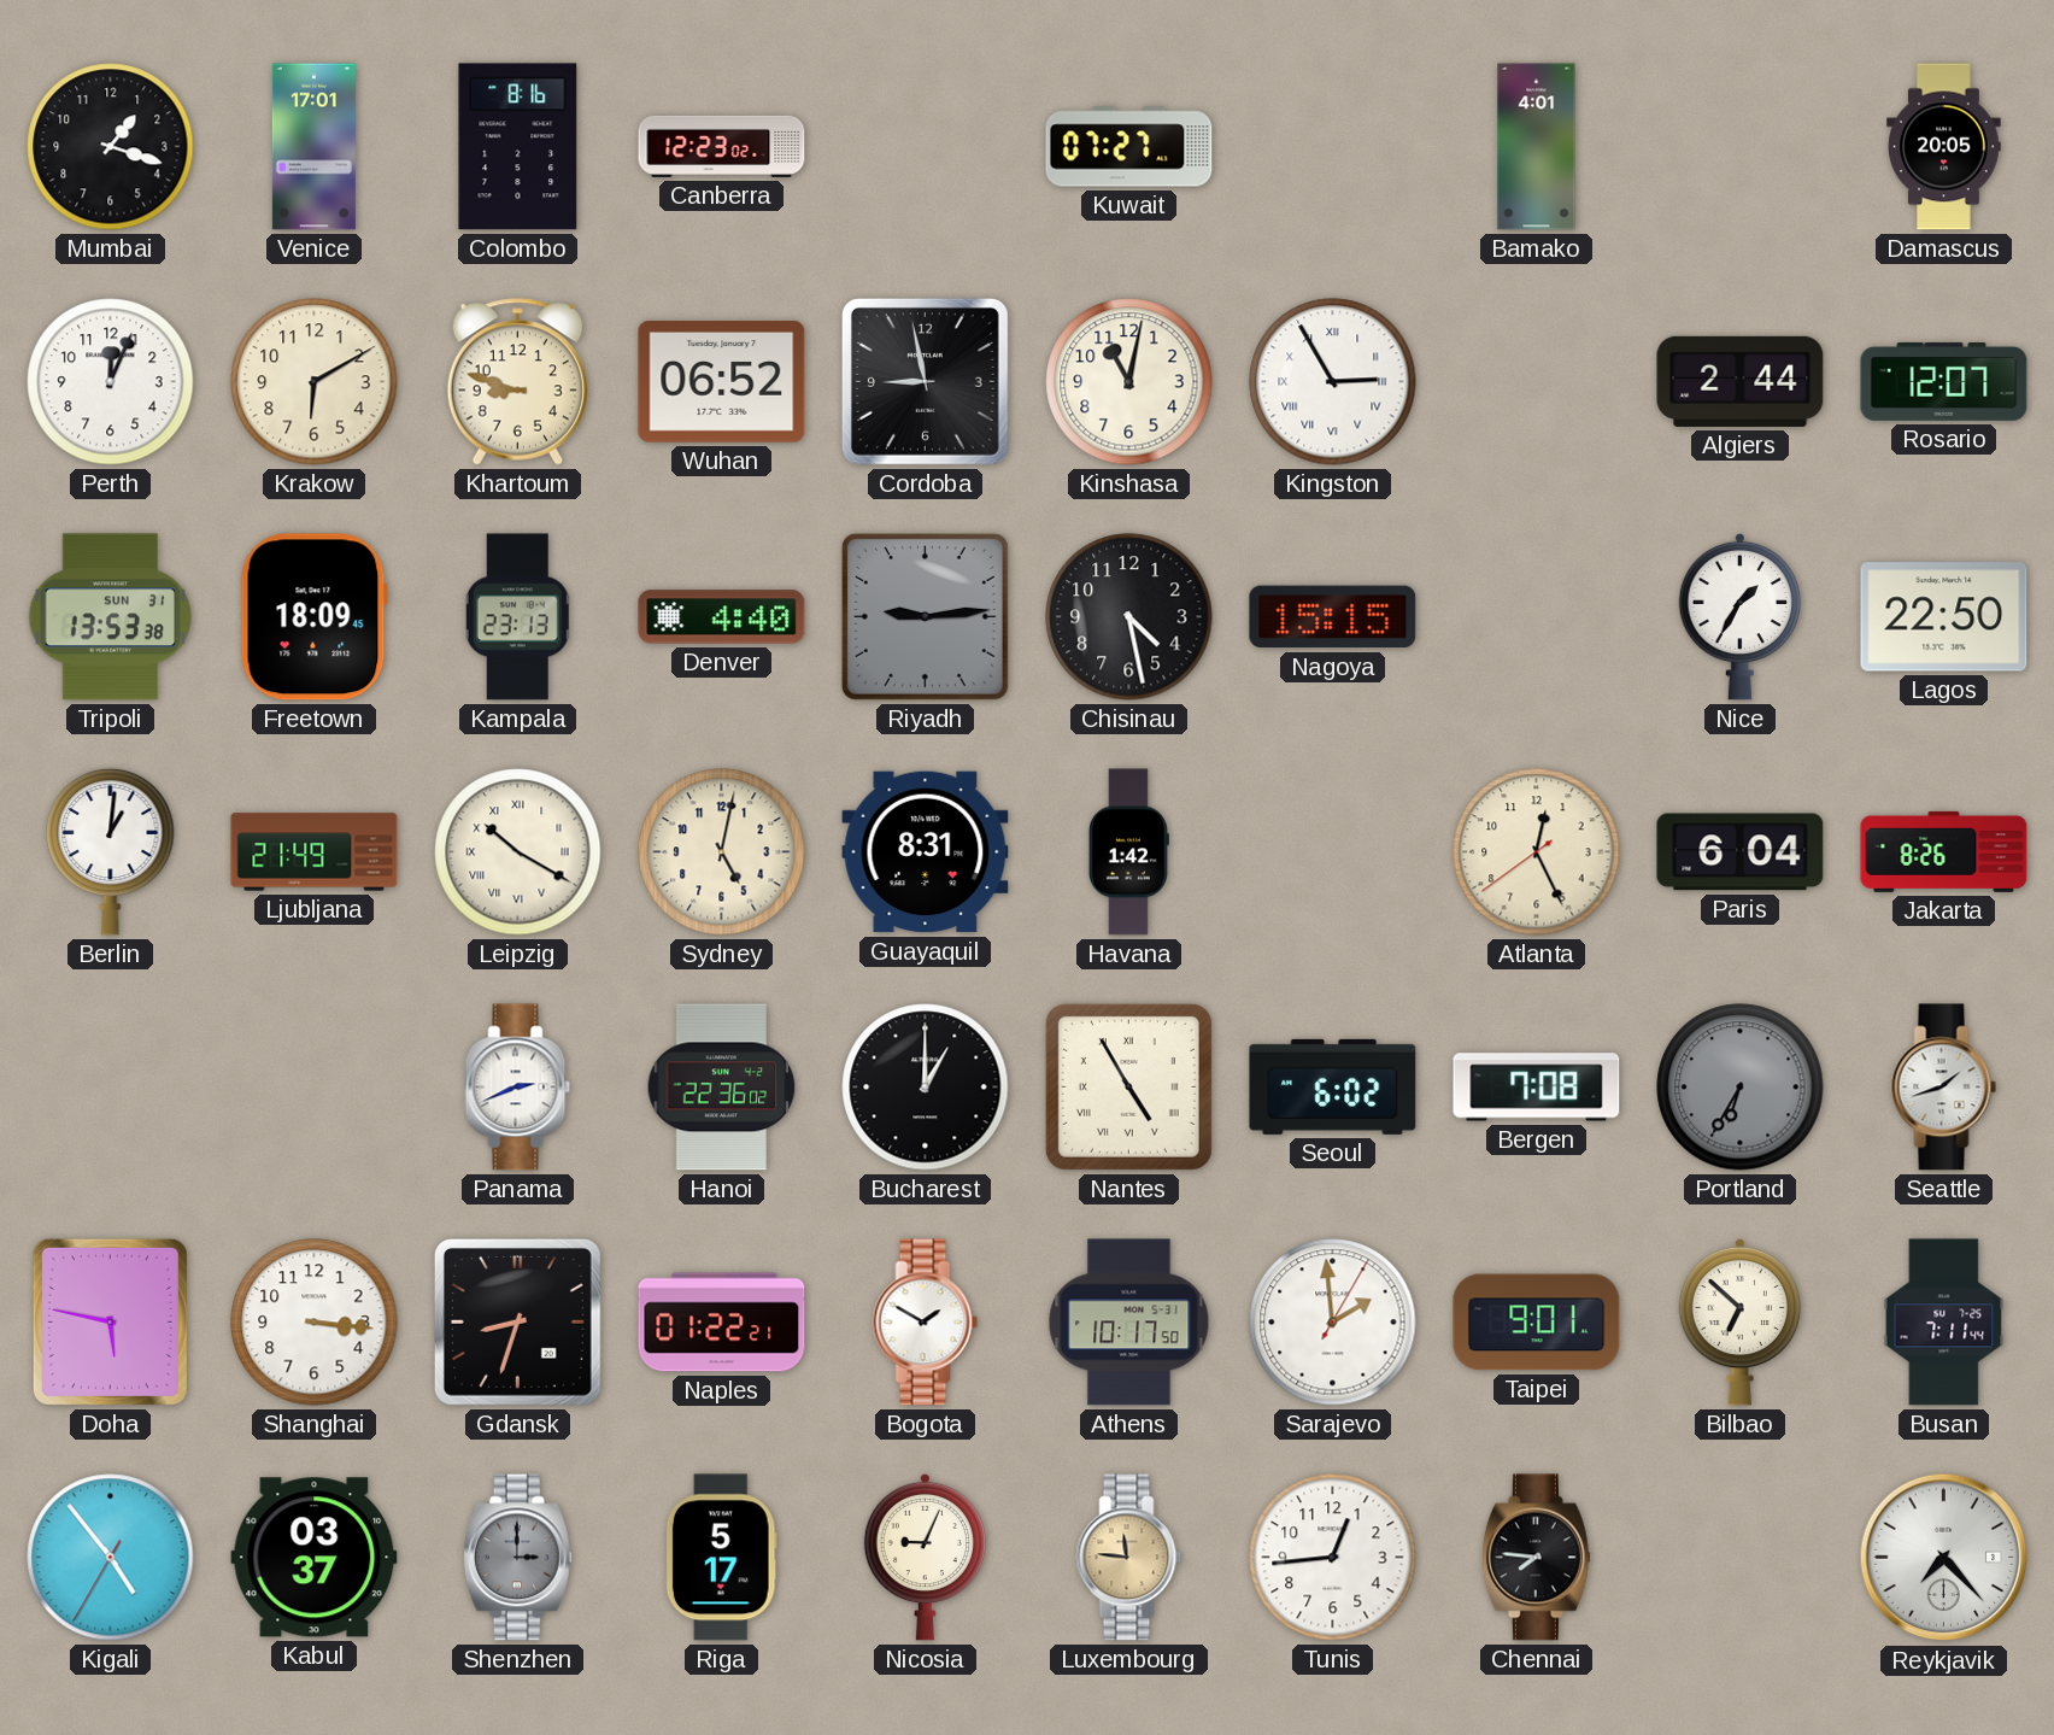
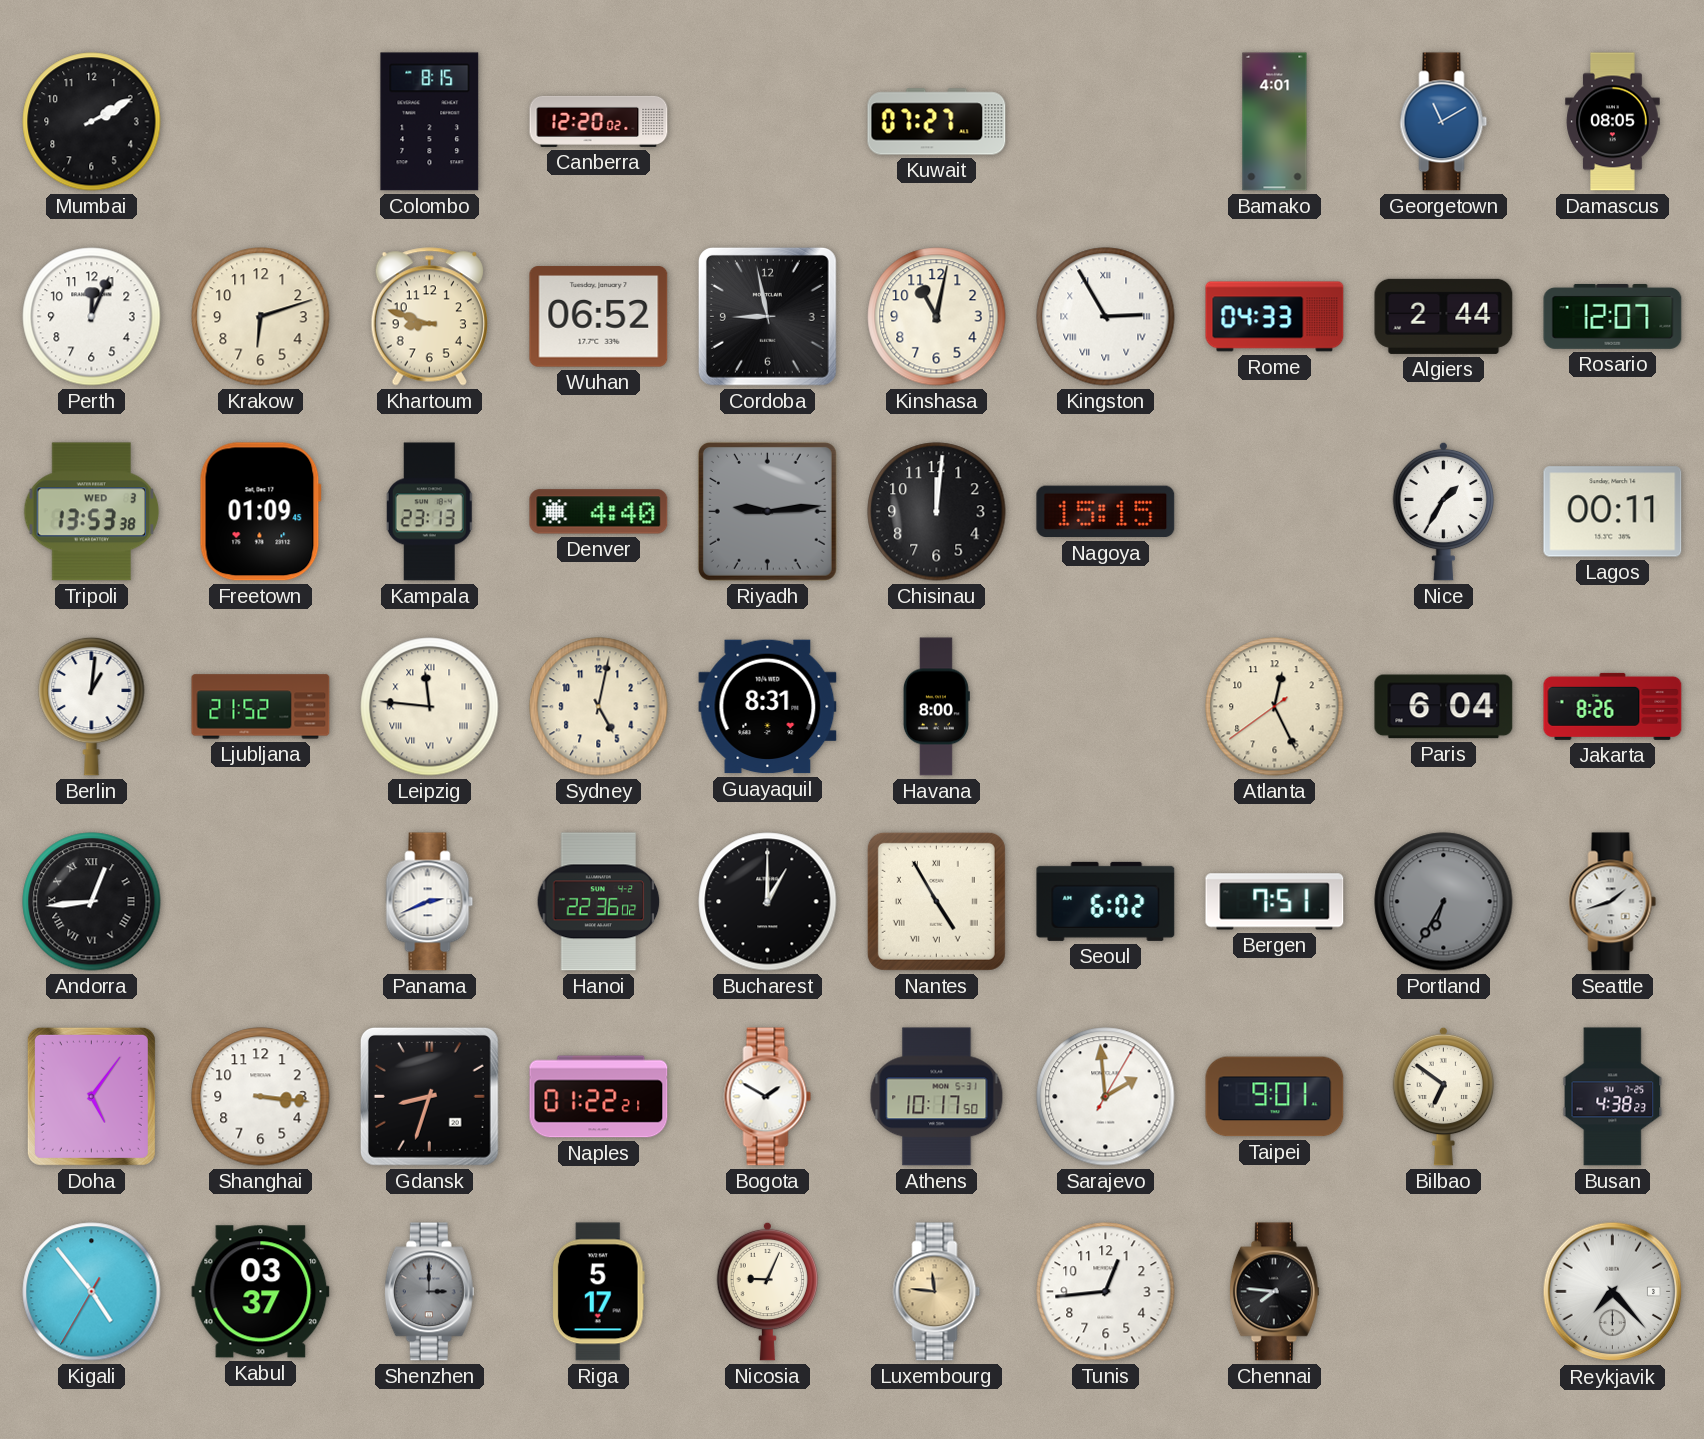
Mumbai: 1:18 -> 2:10 (92, 122)
Venice: 17:01 -> none (313, 147)
Colombo: 8:16 -> 8:15 (430, 122)
Canberra: 12:23 -> 12:20 (599, 121)
Georgetown: none -> 11:10 (1444, 122)
Damascus: 20:05 -> 08:05 (1613, 122)
Krakow: 6:10 -> 6:12 (261, 317)
Rome: none -> 04:33 (1275, 317)
Tripoli date: SUN 31 -> WED 3 (92, 512)
Freetown: 18:09 -> 01:09 (260, 512)
Chisinau: 4:28 -> 12:01 (937, 512)
Lagos: 22:50 -> 00:11 (1613, 512)
Ljubljana: 21:49 -> 21:52 (261, 707)
Leipzig: 10:20 -> 11:46 (430, 707)
Havana: 1:42 -> 8:00 (936, 707)
Andorra: none -> 12:44 (92, 902)
Bergen: 7:08 -> 7:51 (1275, 902)
Doha: 5:47 -> 5:06 (91, 1096)
Bilbao: 6:52 -> 6:51 (1444, 1096)
Busan: 7:11 -> 4:38 (1613, 1097)
